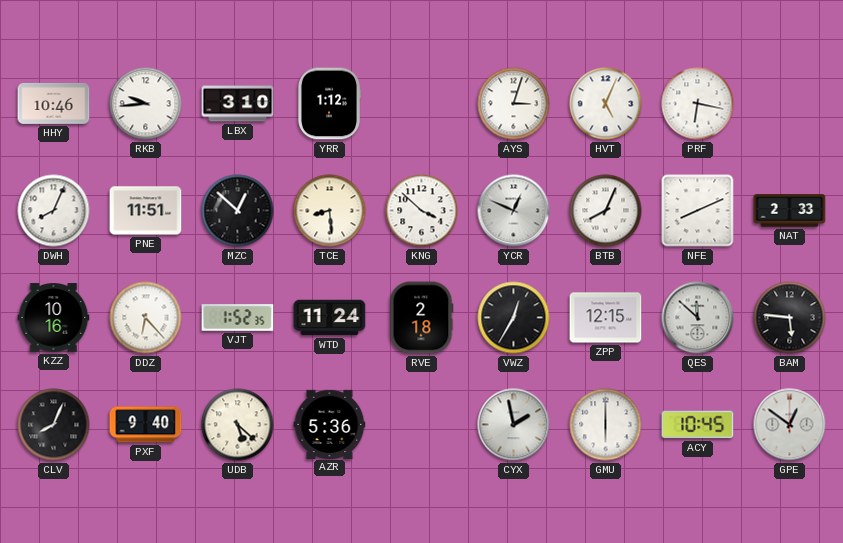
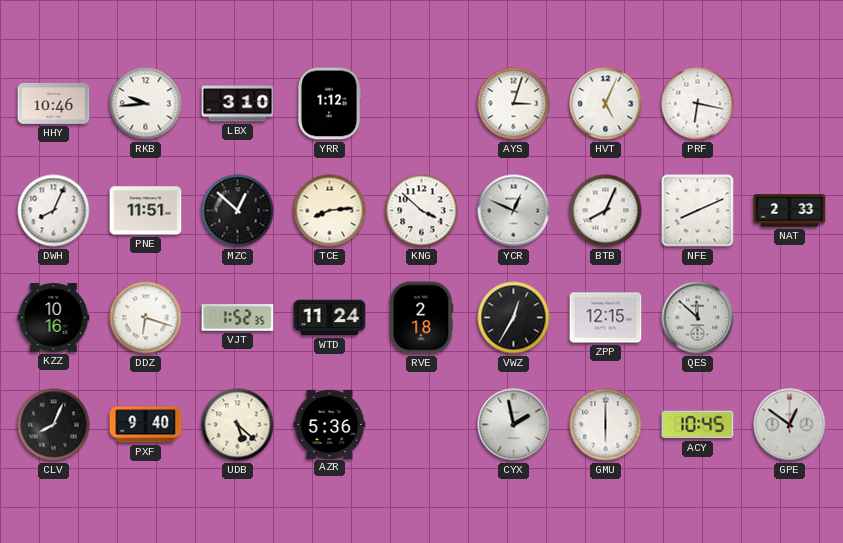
TCE: 8:29 -> 8:14 (330, 211)
DDZ: 6:23 -> 6:18 (146, 318)
BAM: 5:46 -> none (790, 318)
